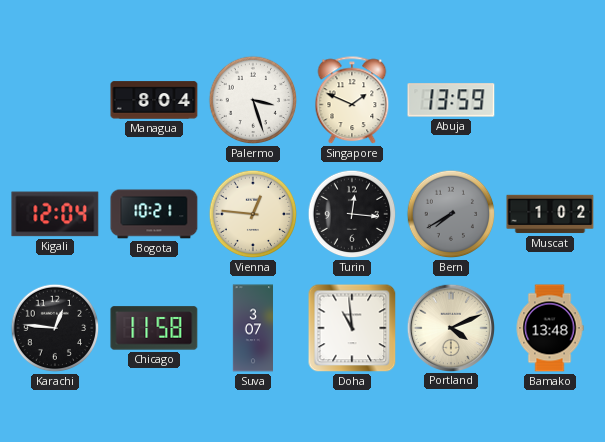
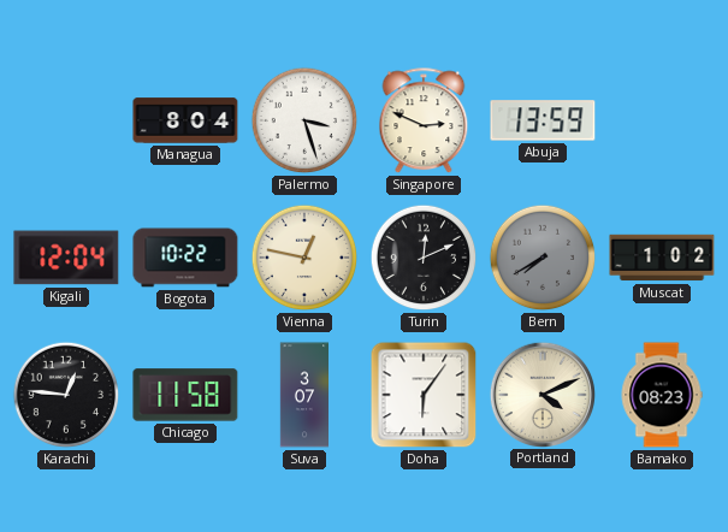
Singapore: 1:49 -> 2:49 (424, 122)
Bogota: 10:21 -> 10:22 (185, 258)
Vienna: 12:46 -> 12:47 (304, 258)
Turin: 12:16 -> 12:11 (424, 258)
Doha: 10:59 -> 6:06 (424, 395)
Bamako: 13:48 -> 08:23 (662, 395)
